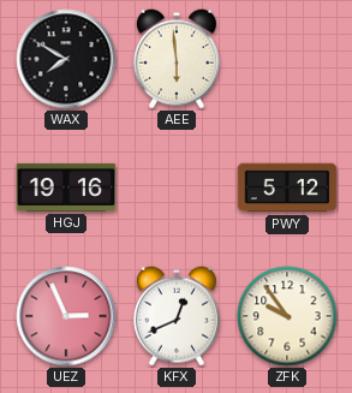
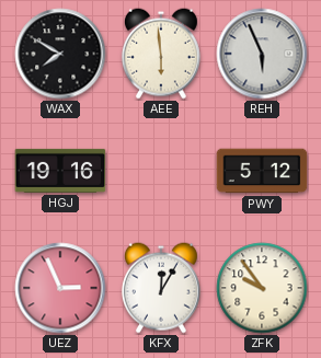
REH: none -> 5:56 (262, 54)
KFX: 12:41 -> 12:05 (161, 288)
